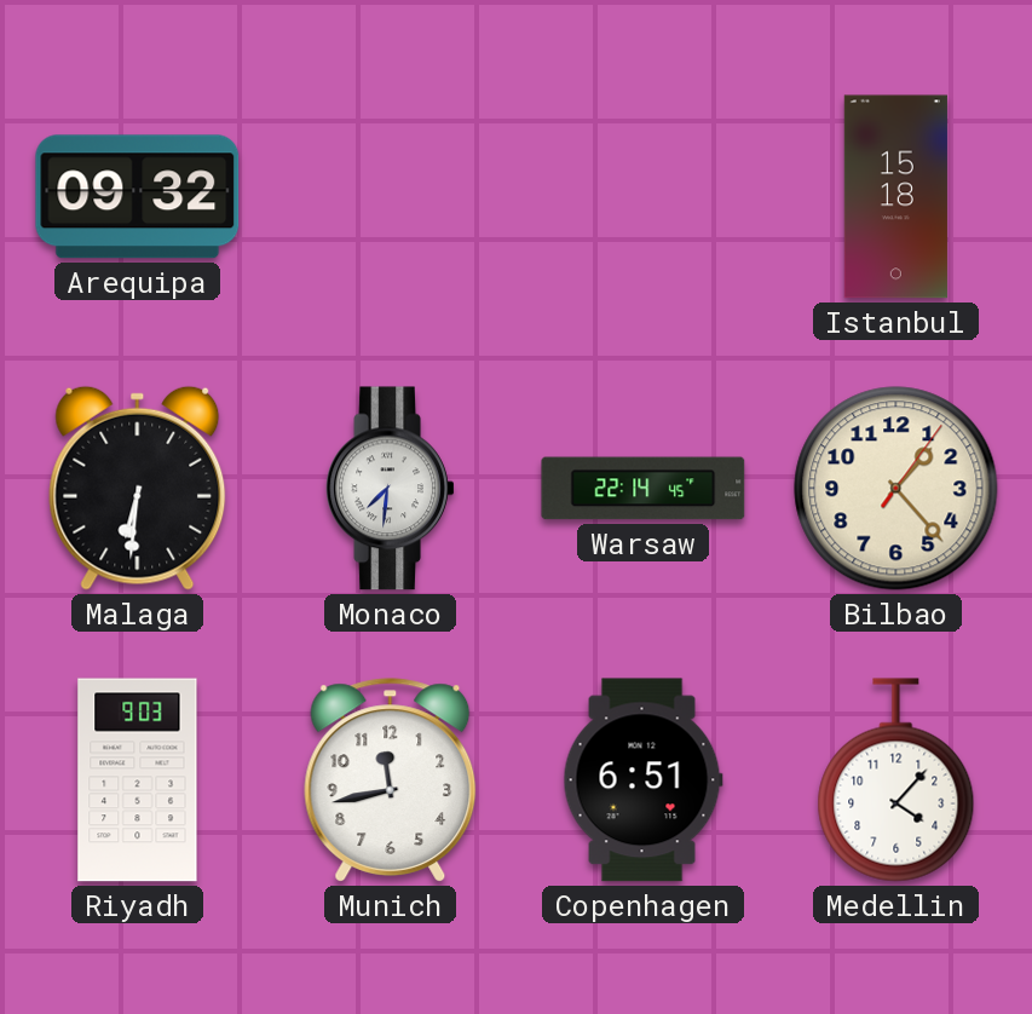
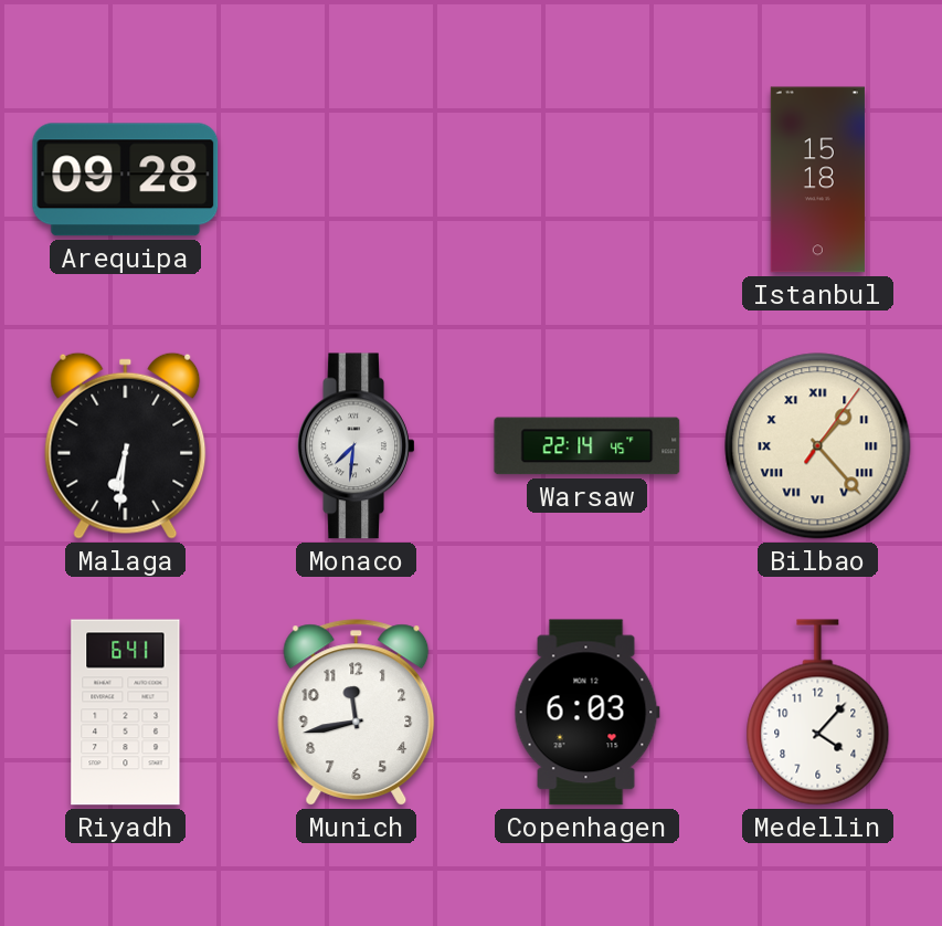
Arequipa: 09:32 -> 09:28 (126, 180)
Bilbao numerals: Arabic -> Roman (818, 446)
Riyadh: 9:03 -> 6:41 (126, 713)
Copenhagen: 6:51 -> 6:03 (586, 713)
